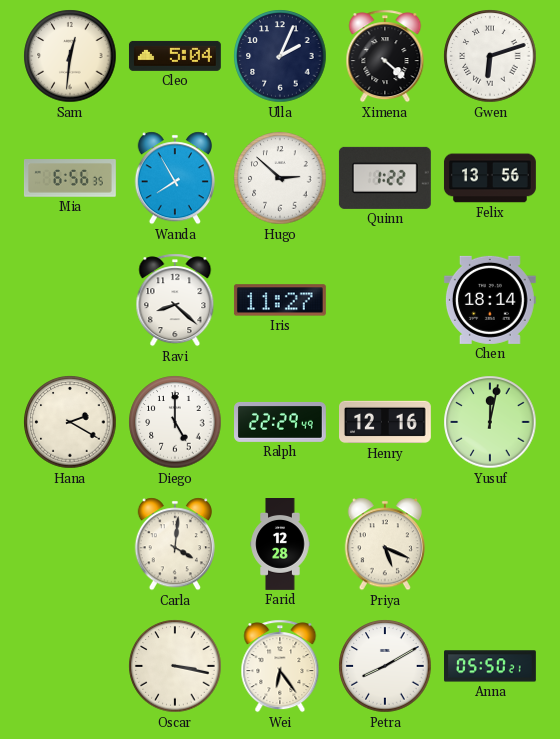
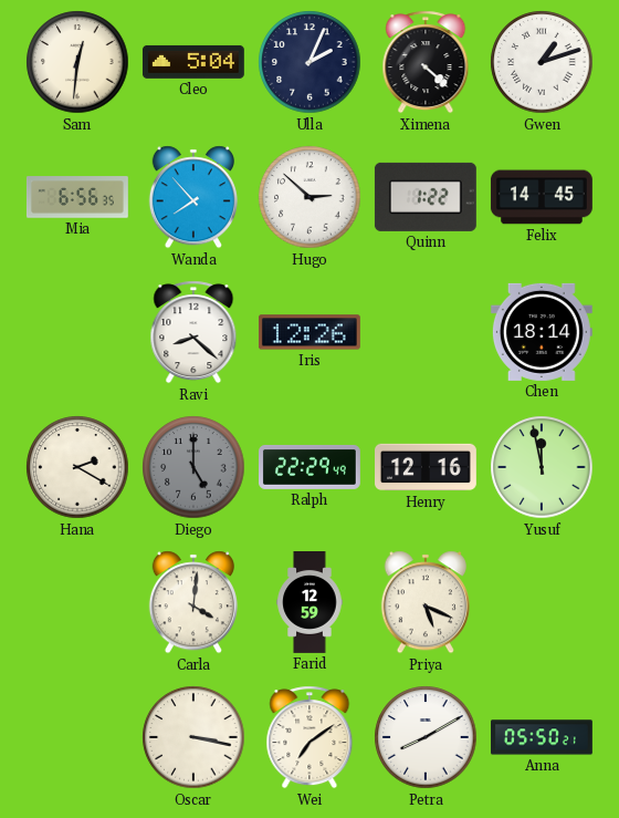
Gwen: 6:12 -> 1:12 (542, 62)
Wanda: 7:55 -> 7:53 (193, 197)
Felix: 13:56 -> 14:45 (542, 197)
Iris: 11:27 -> 12:26 (309, 332)
Diego dial: white -> grey (193, 467)
Yusuf: 12:02 -> 11:58 (542, 467)
Farid: 12:28 -> 12:59 (309, 603)
Wei: 6:24 -> 7:09 (309, 737)
